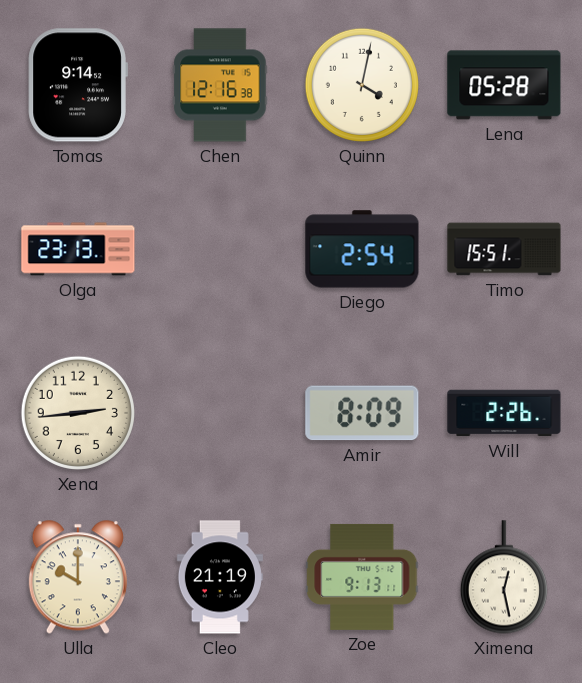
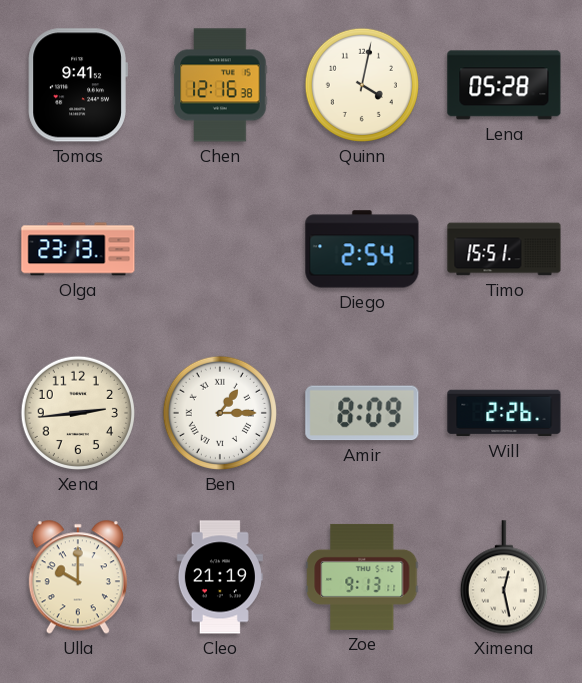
Tomas: 9:14 -> 9:41 (78, 85)
Ben: none -> 1:15 (220, 413)
